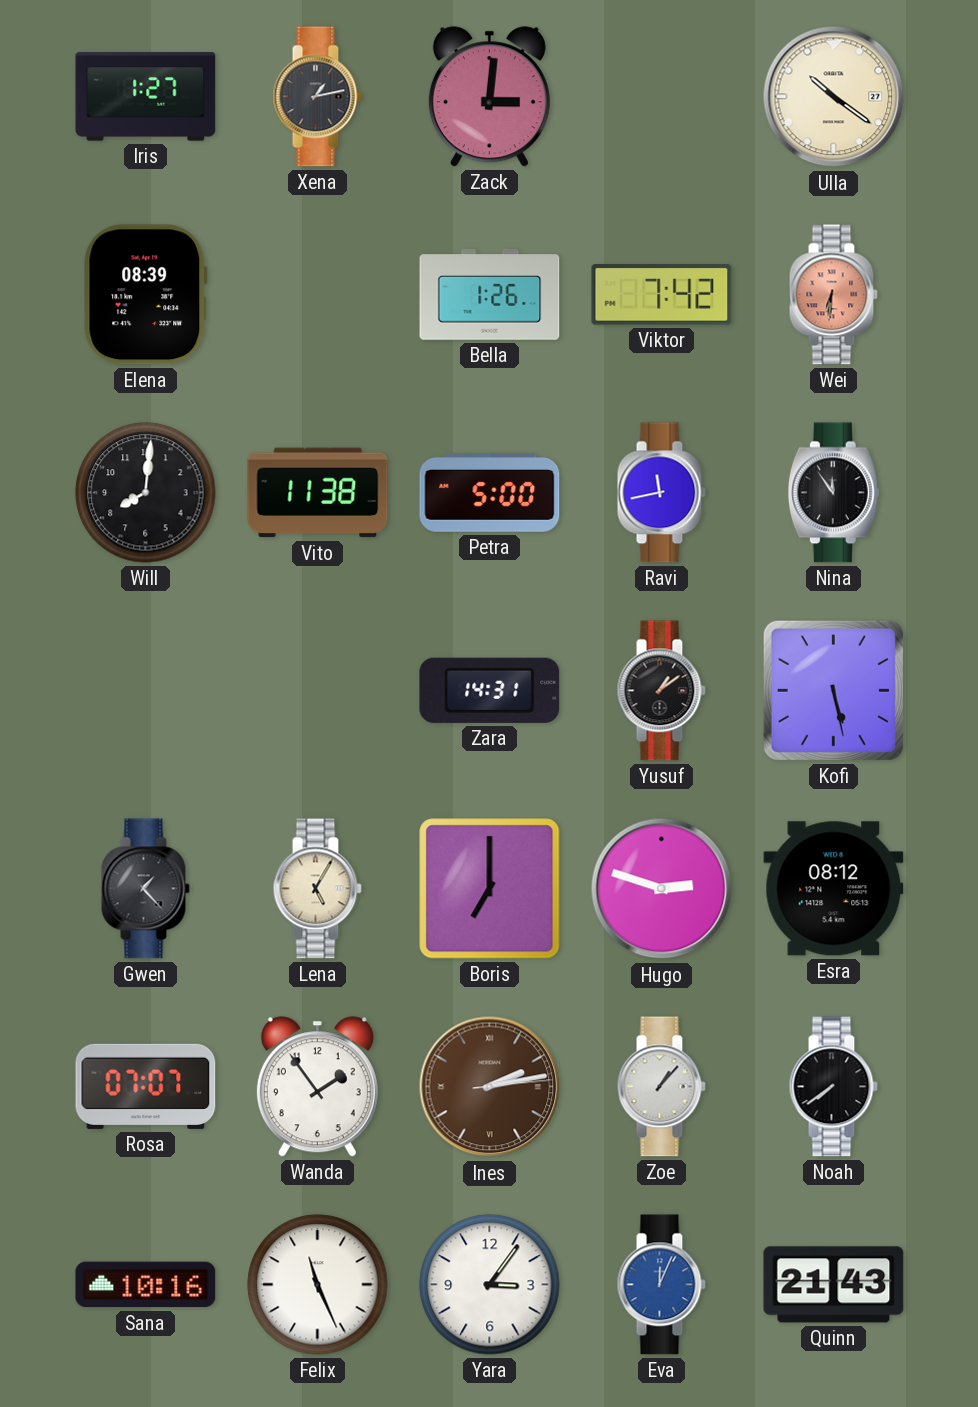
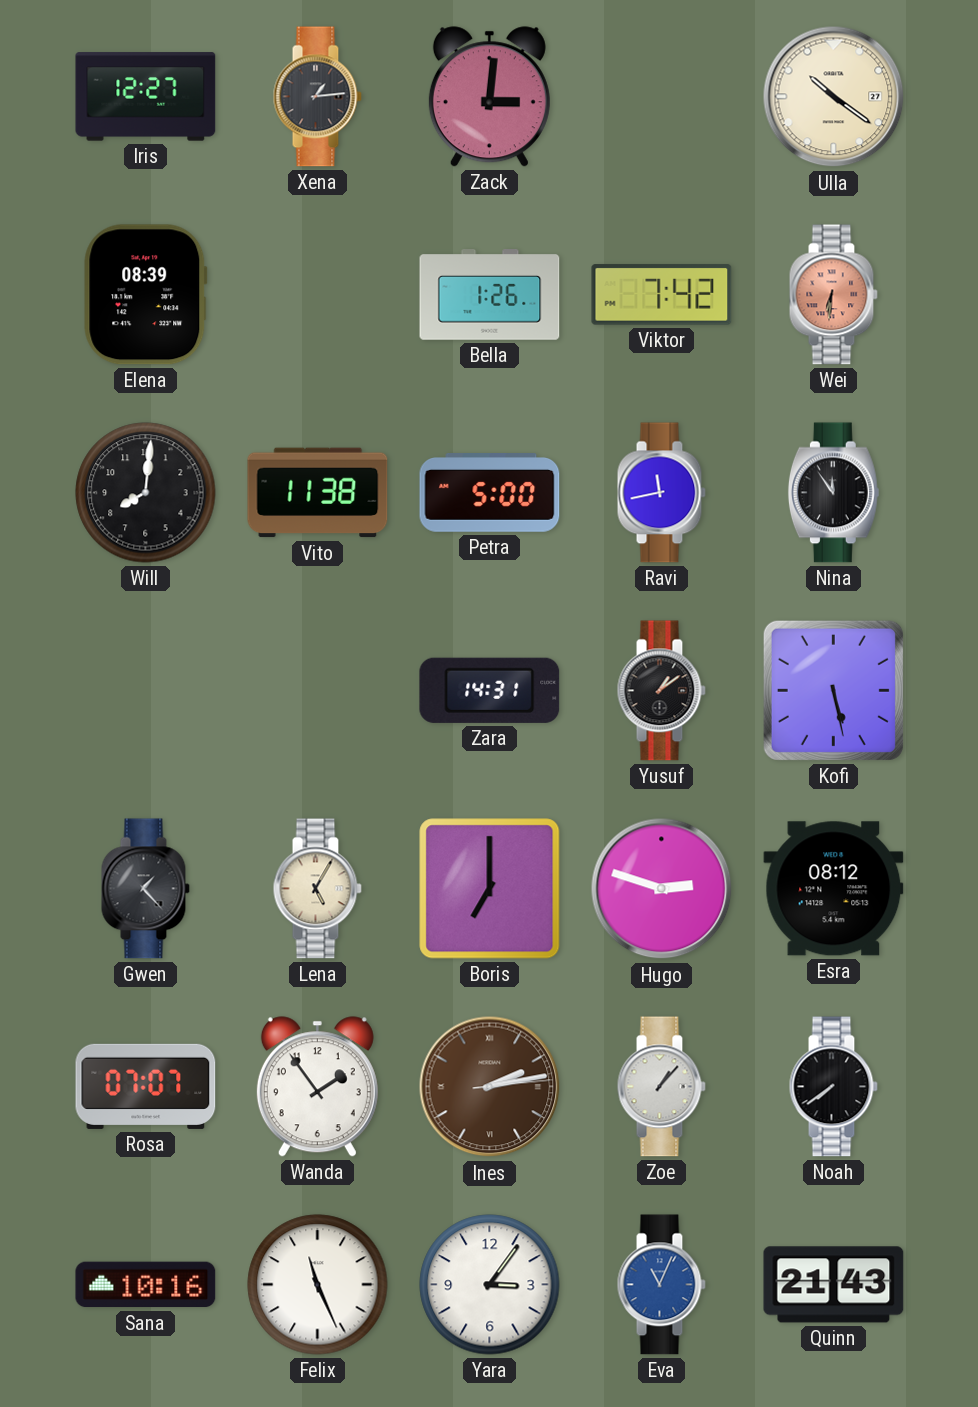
Iris: 1:27 -> 12:27 (146, 97)
Xena: 1:13 -> 1:14 (317, 97)
Eva: 12:04 -> 11:04 (661, 1285)
